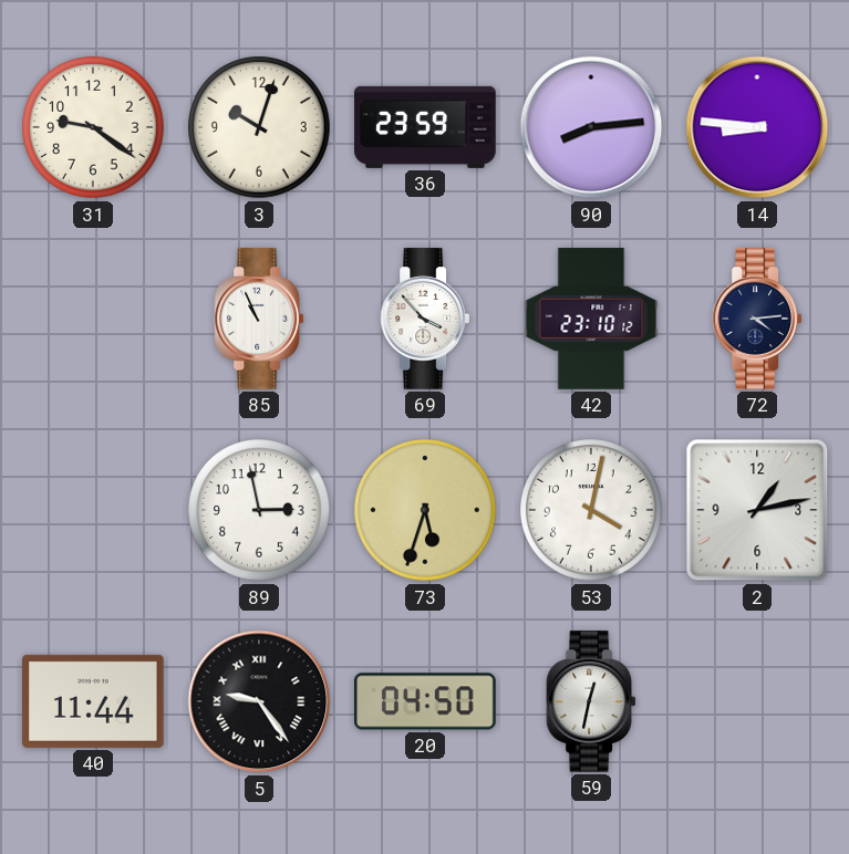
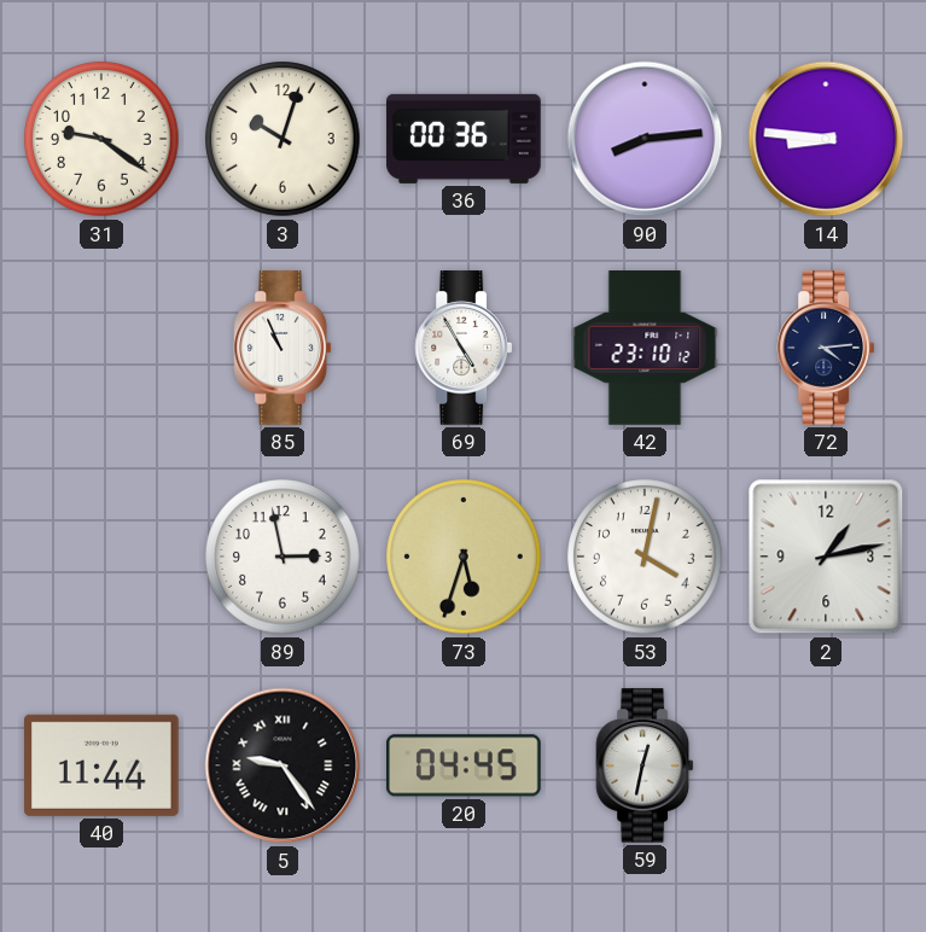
36: 23:59 -> 00:36 (464, 139)
69: 3:53 -> 4:55 (464, 348)
20: 04:50 -> 04:45 (465, 765)
